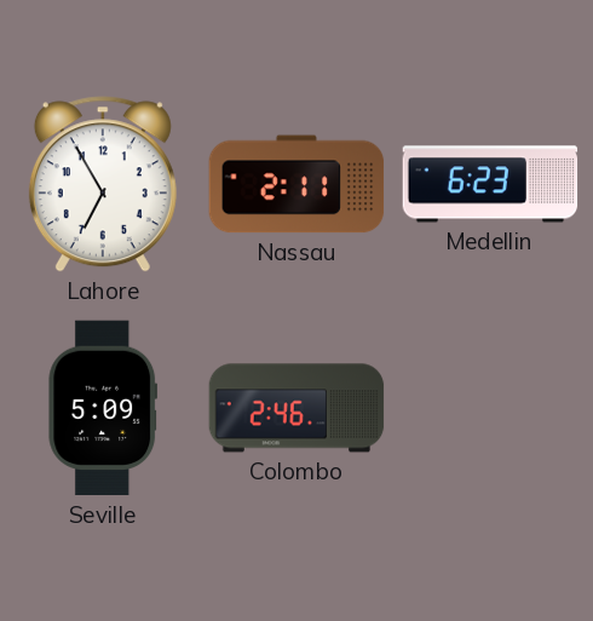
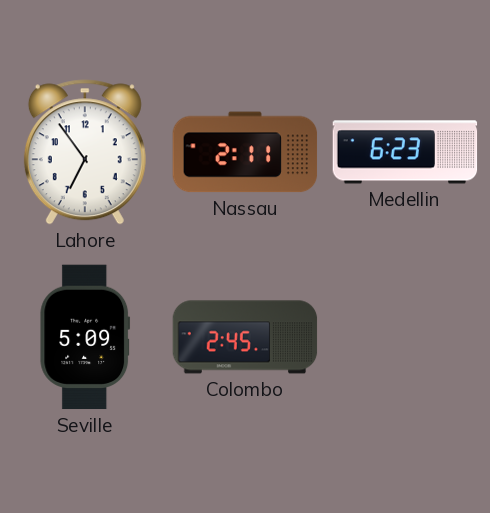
Lahore: 6:55 -> 6:54 (85, 152)
Colombo: 2:46 -> 2:45 (245, 337)
